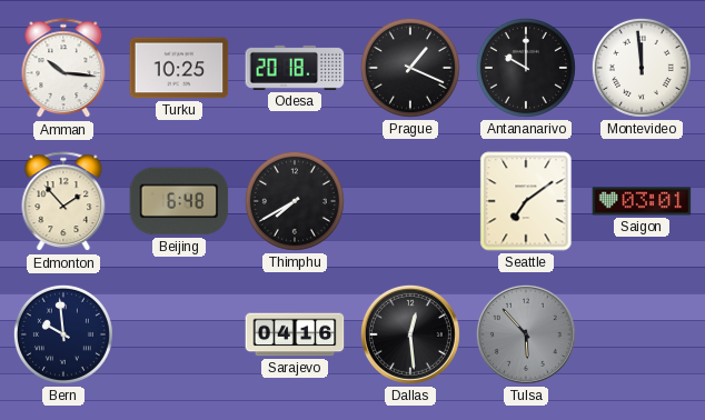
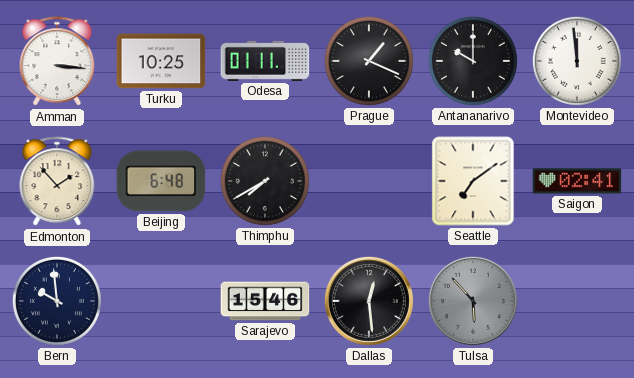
Amman: 10:16 -> 3:16 (57, 62)
Odesa: 20:18 -> 01:11 (265, 61)
Saigon: 03:01 -> 02:41 (577, 181)
Sarajevo: 04:16 -> 15:46 (265, 301)
